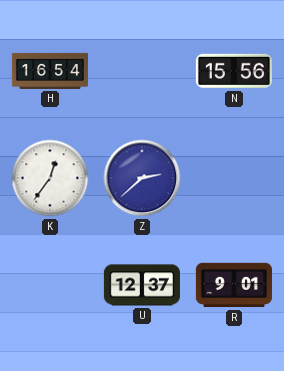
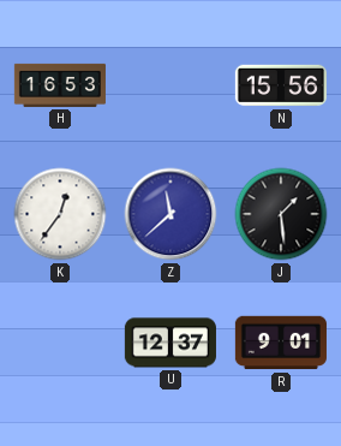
H: 16:54 -> 16:53 (60, 85)
Z: 2:38 -> 11:38 (170, 214)
J: none -> 1:29 (281, 214)
